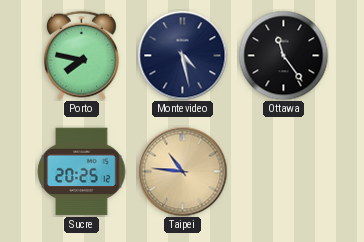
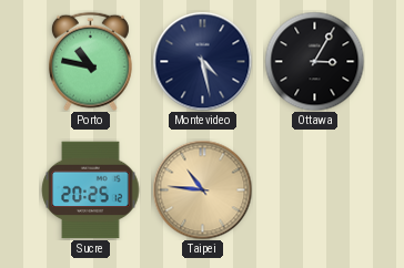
Porto: 7:47 -> 10:47 (90, 61)
Ottawa: 11:24 -> 3:05 (314, 61)
